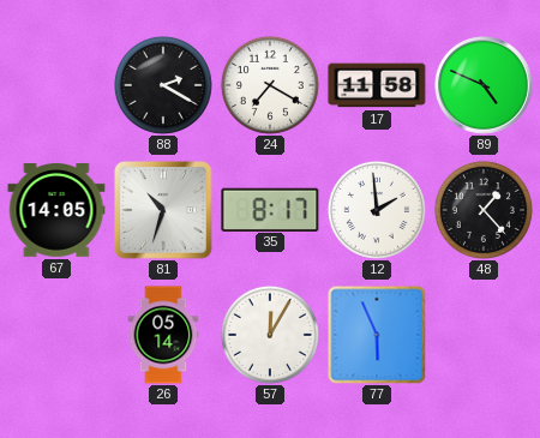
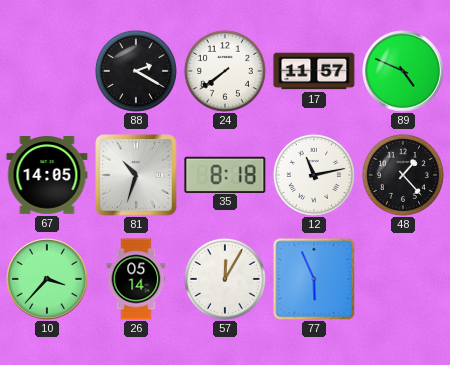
24: 7:20 -> 7:39 (225, 71)
17: 11:58 -> 11:57 (314, 71)
35: 8:17 -> 8:18 (225, 174)
12: 1:59 -> 11:13 (314, 175)
10: none -> 3:37 (48, 280)
